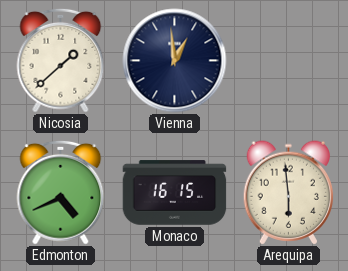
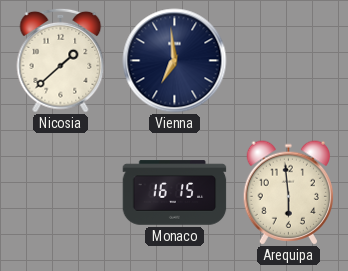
Vienna: 12:59 -> 6:59 (175, 61)
Edmonton: 4:41 -> none (61, 192)
